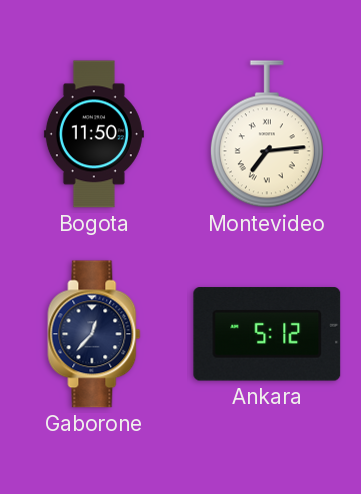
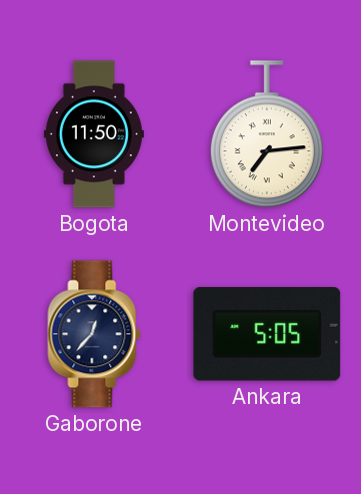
Ankara: 5:12 -> 5:05 (267, 334)
